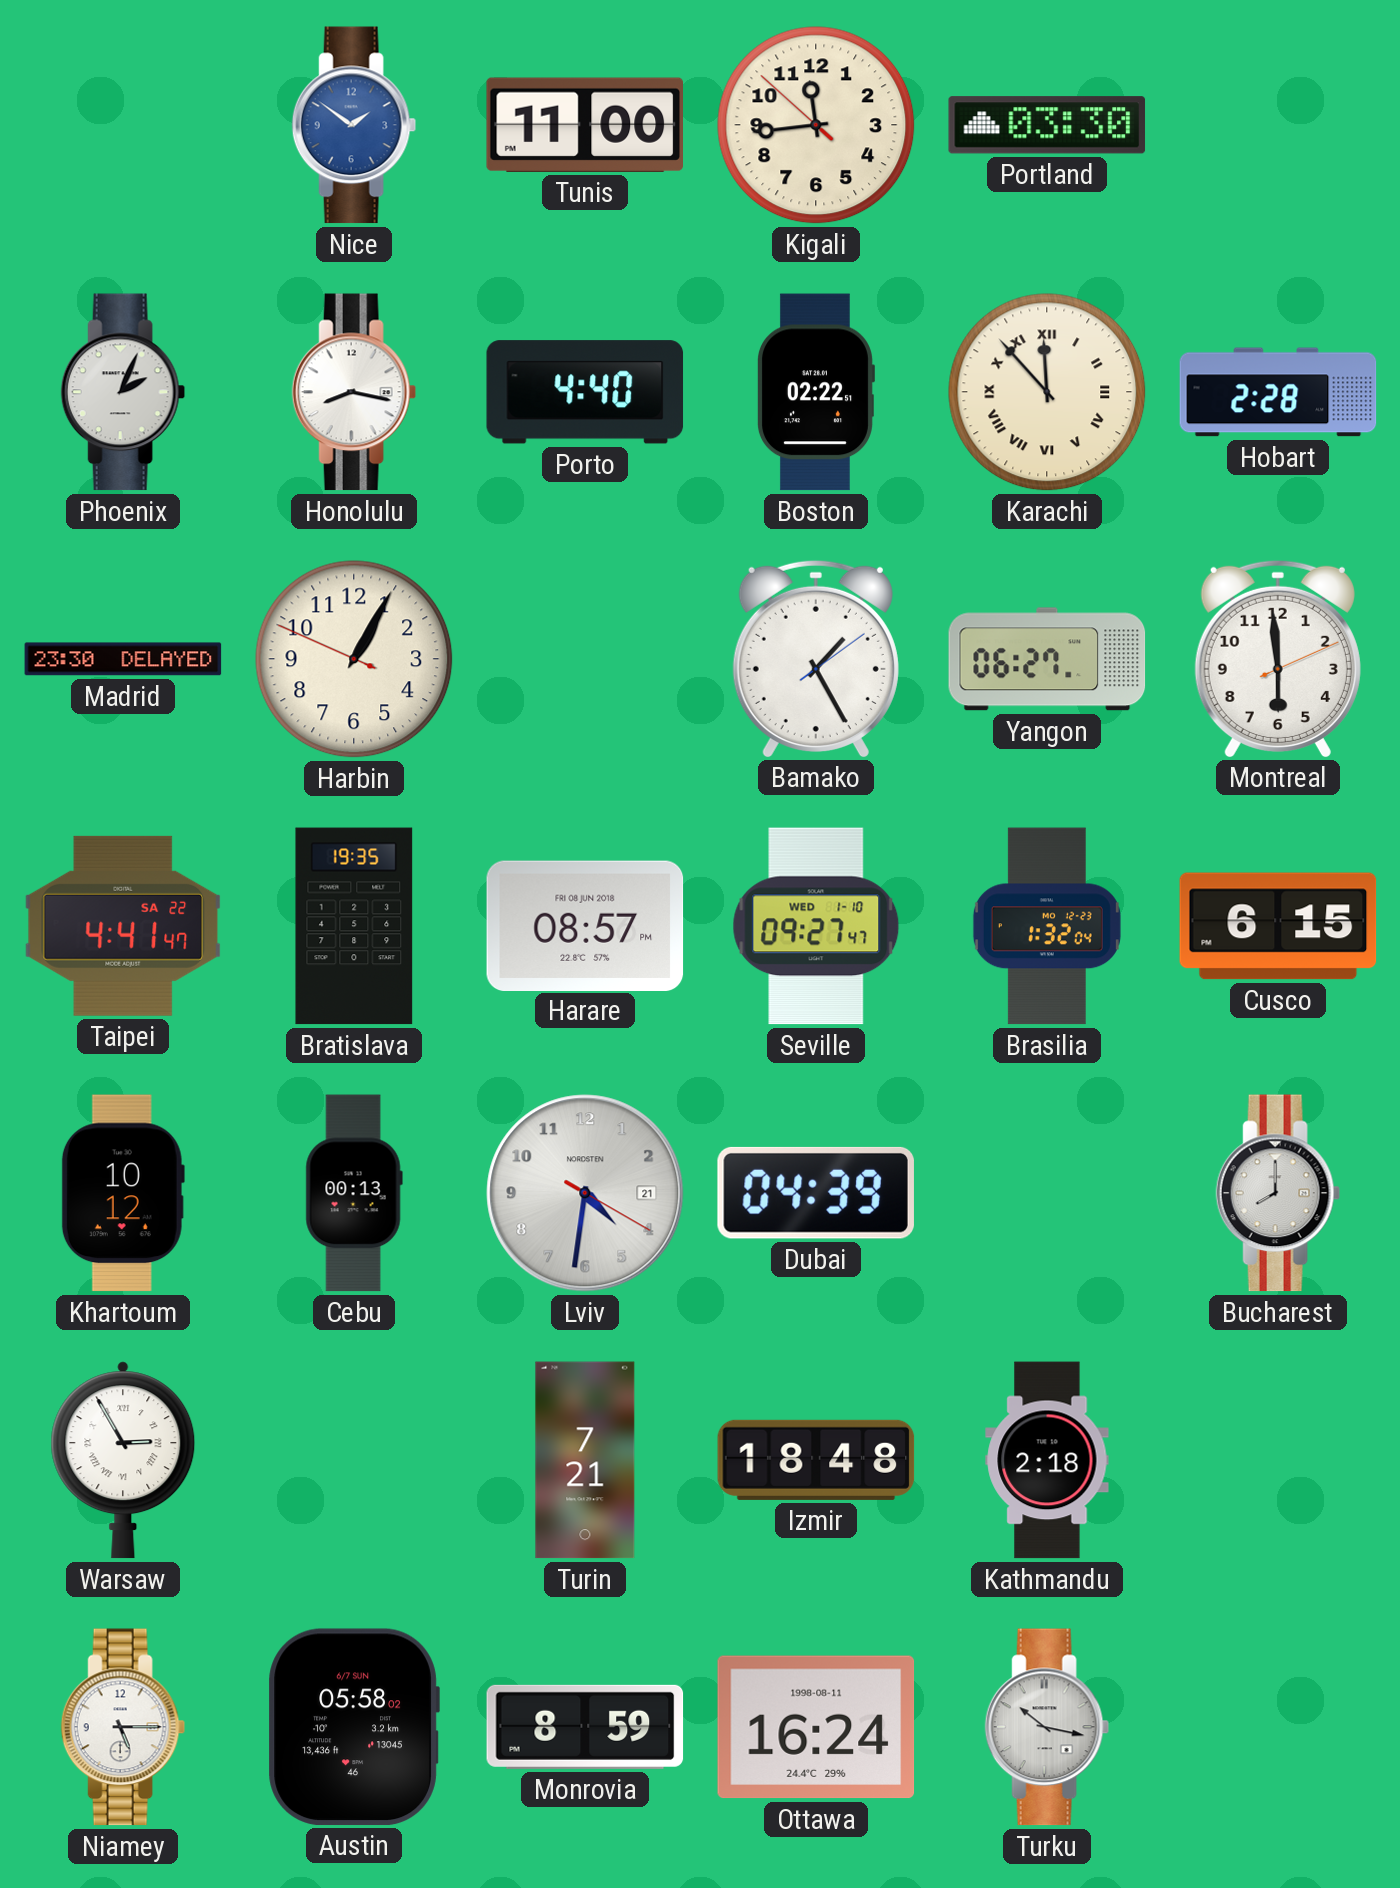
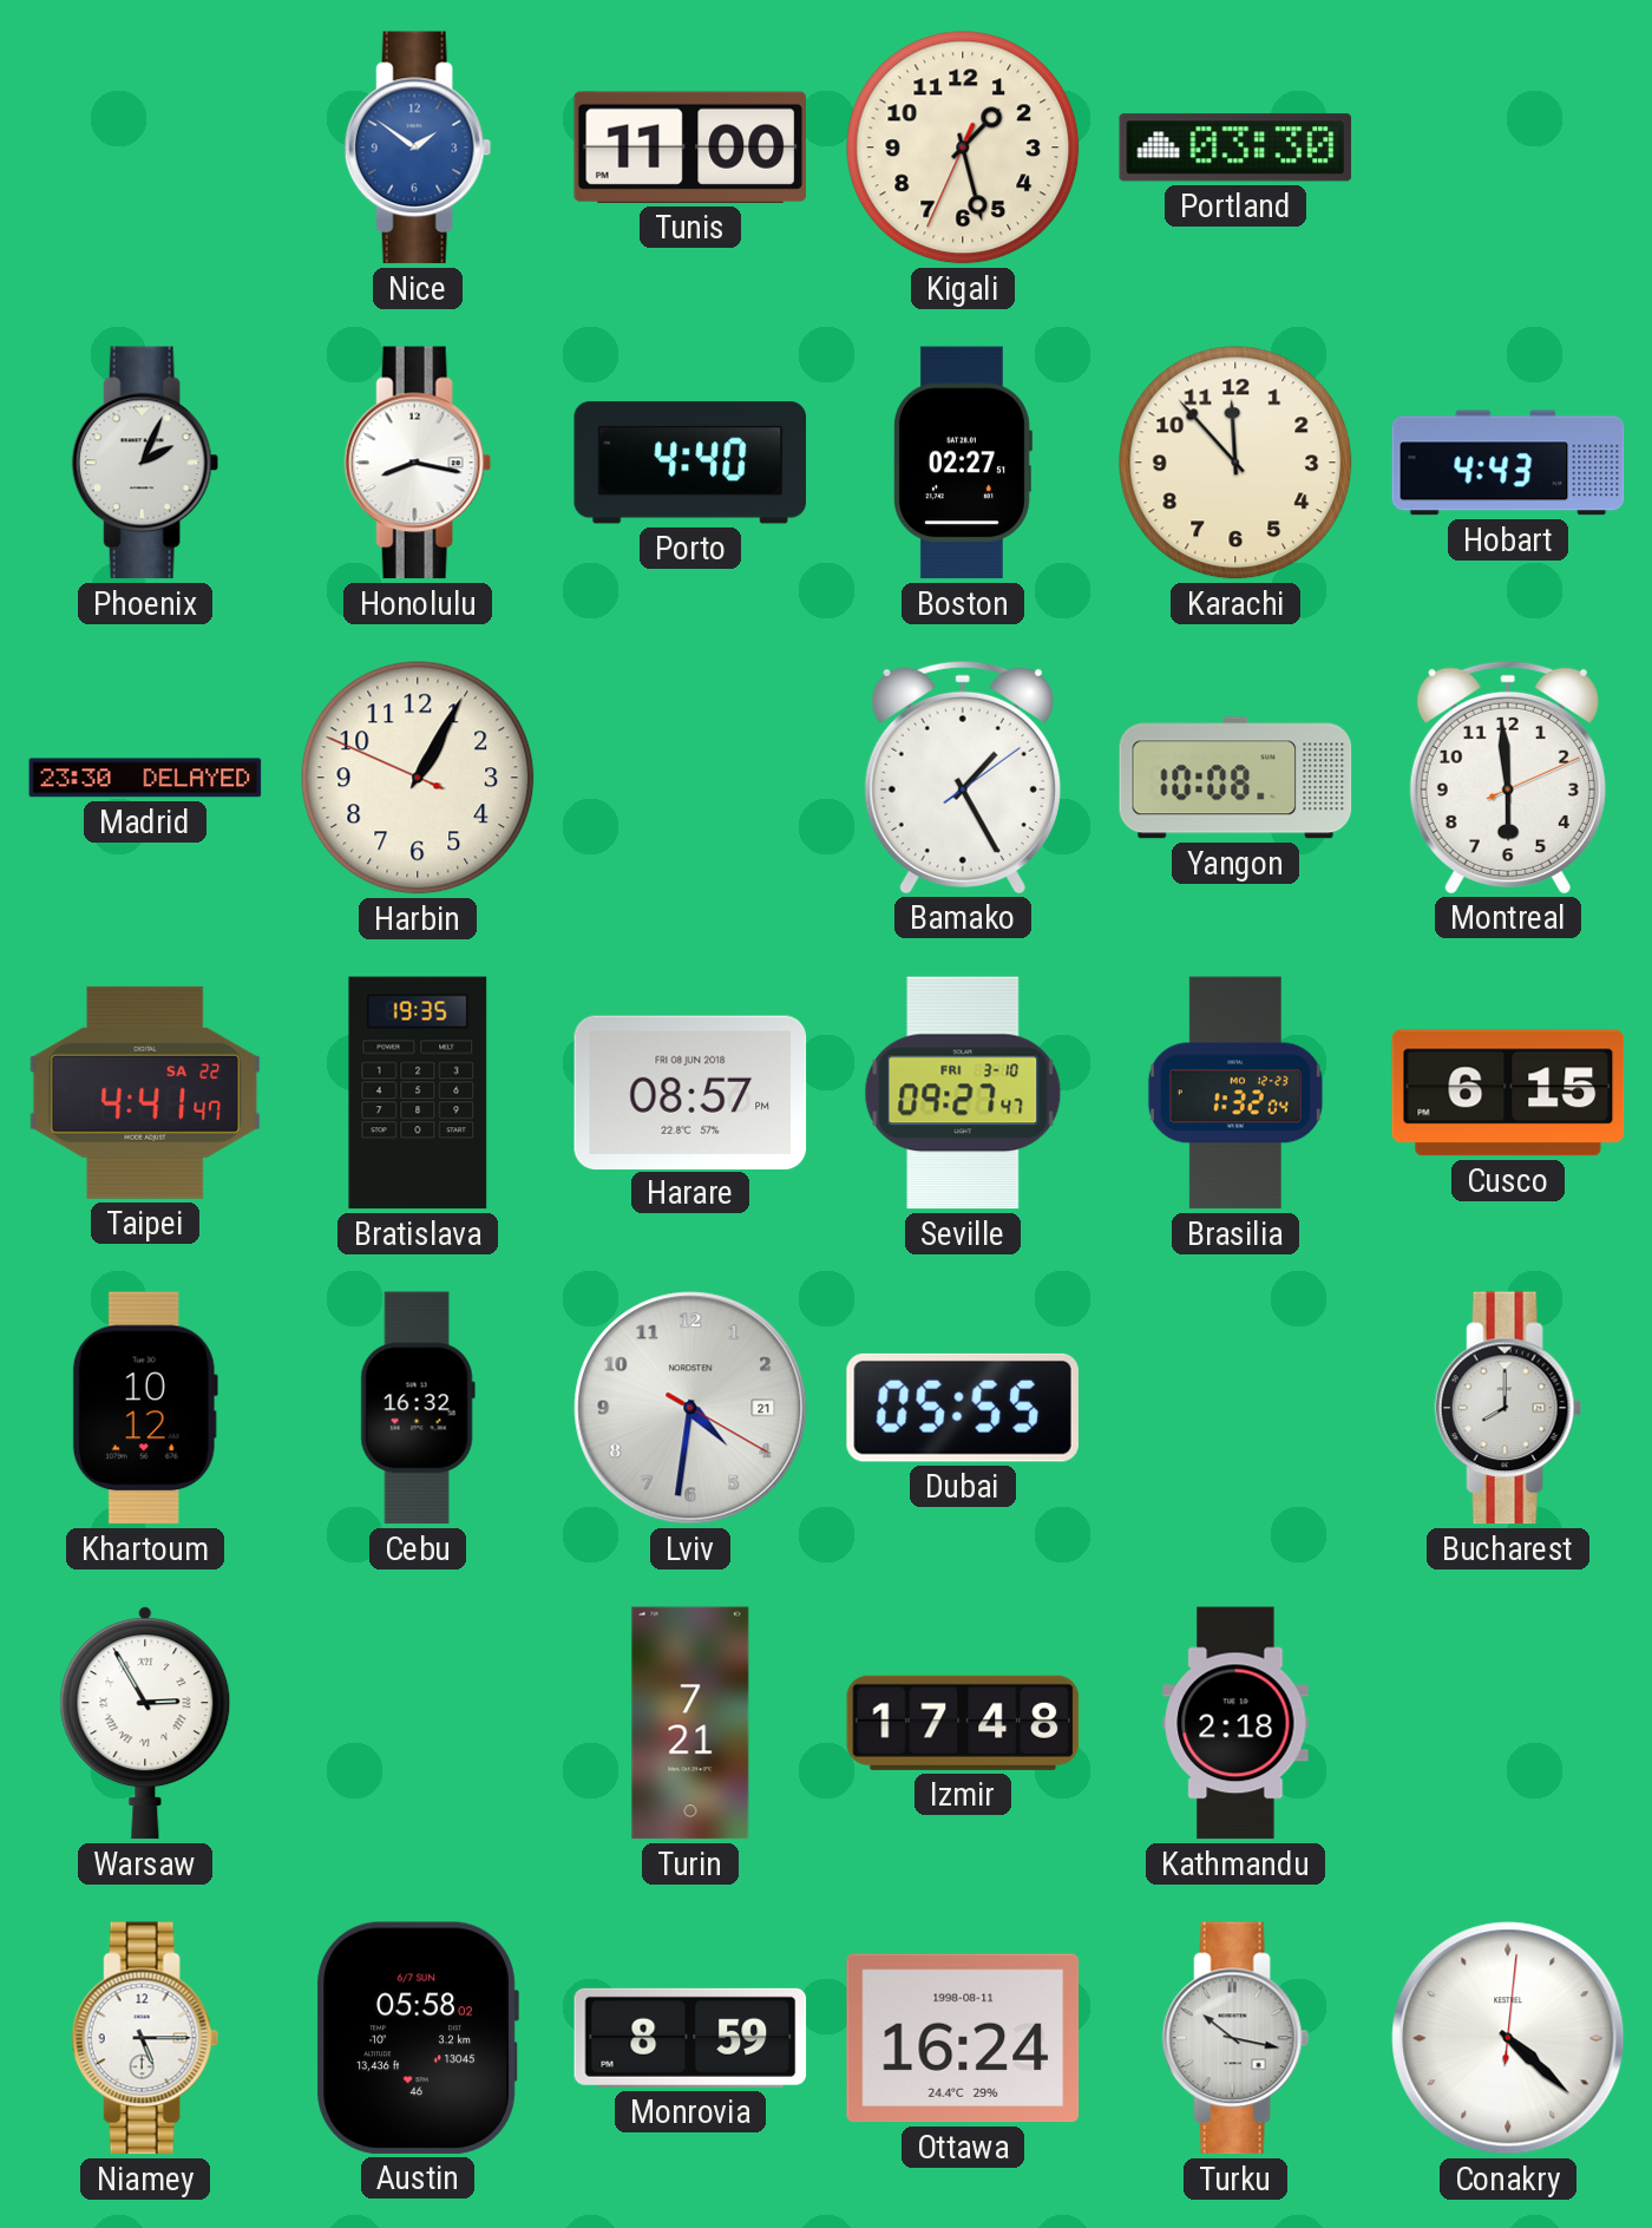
Kigali: 11:43 -> 1:27 (963, 148)
Boston: 02:22 -> 02:27 (962, 463)
Karachi numerals: Roman -> Arabic (1235, 463)
Hobart: 2:28 -> 4:43 (1508, 463)
Yangon: 06:27 -> 10:08 (1235, 778)
Seville date: WED 1-10 -> FRI 3-10 (963, 1093)
Cebu: 00:13 -> 16:32 (418, 1408)
Dubai: 04:39 -> 05:55 (963, 1408)
Izmir: 18:48 -> 17:48 (963, 1723)
Conakry: none -> 4:22 (1508, 2038)
